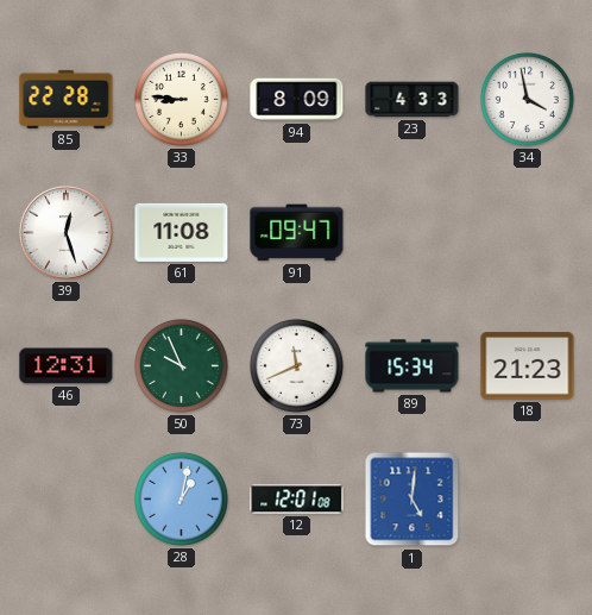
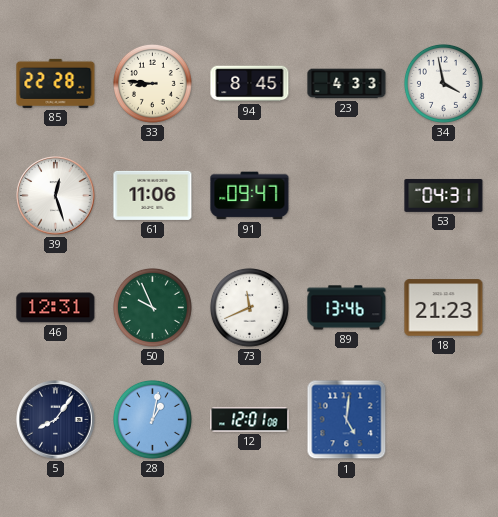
94: 8:09 -> 8:45 (250, 84)
61: 11:08 -> 11:06 (153, 195)
53: none -> 04:31 (444, 195)
89: 15:34 -> 13:46 (347, 308)
5: none -> 8:06 (56, 420)
